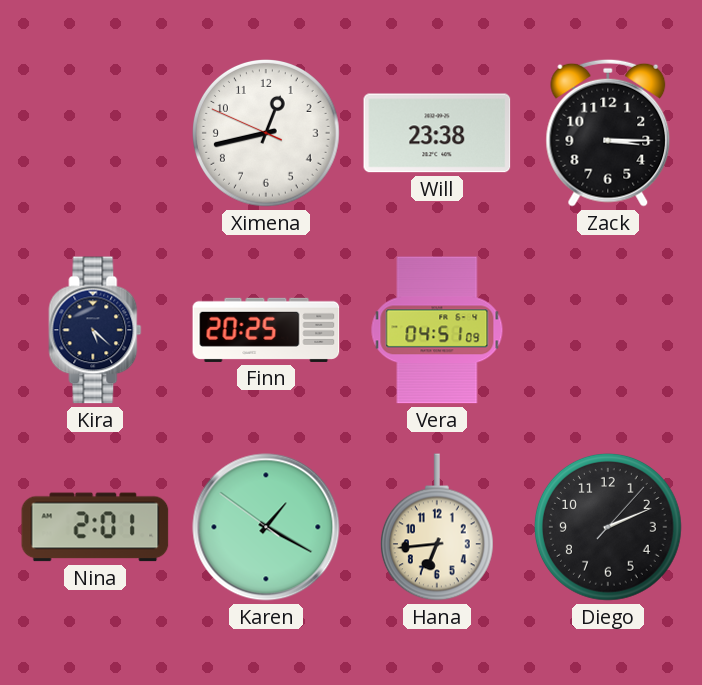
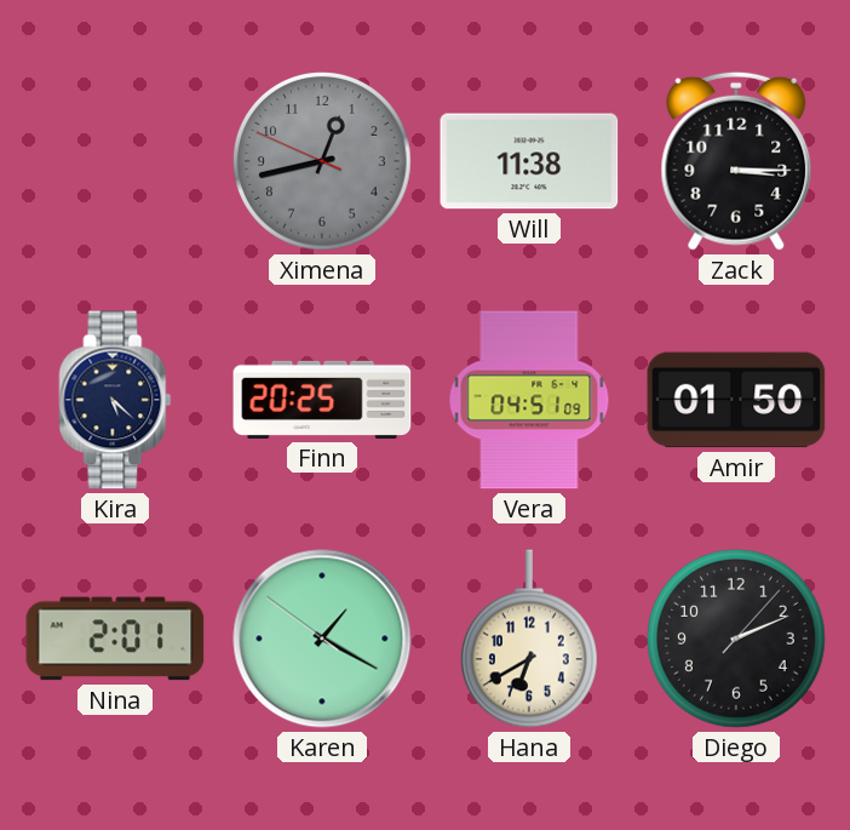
Ximena dial: white -> grey (323, 162)
Will: 23:38 -> 11:38 (529, 161)
Amir: none -> 01:50 (736, 400)
Hana: 6:44 -> 6:40 (529, 639)
